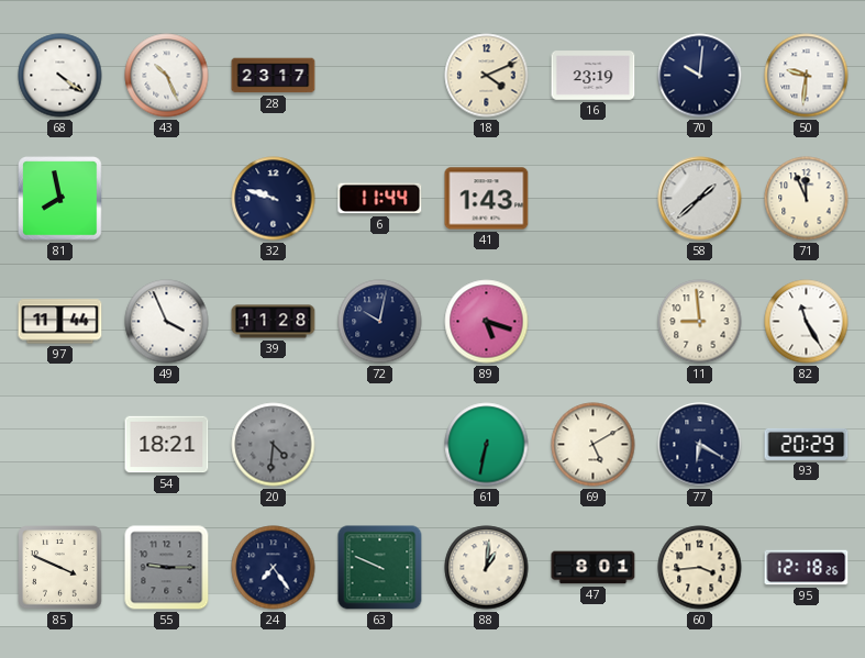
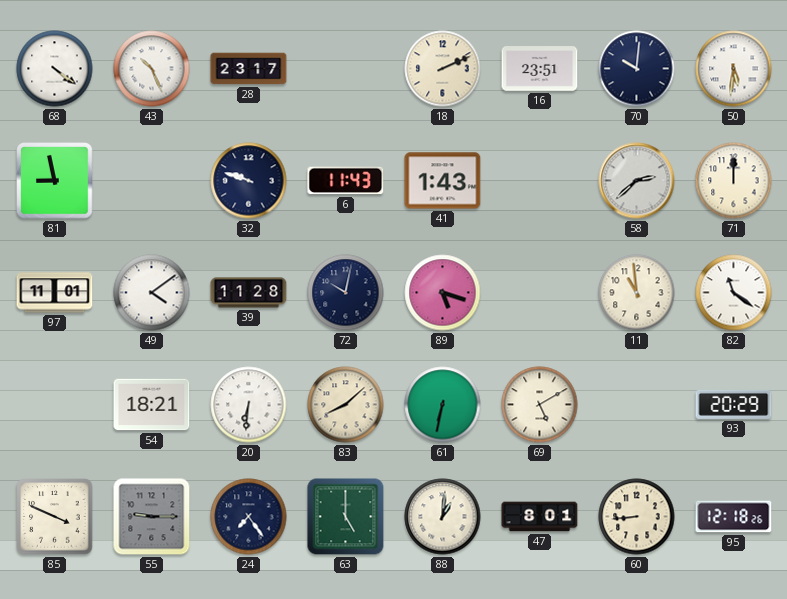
18: 4:11 -> 2:11 (443, 69)
16: 23:19 -> 23:51 (540, 69)
50: 9:31 -> 5:31 (734, 69)
81: 7:58 -> 8:58 (55, 181)
6: 11:44 -> 11:43 (346, 181)
58: 1:38 -> 2:38 (637, 181)
71: 11:56 -> 12:00 (734, 181)
97: 11:44 -> 11:01 (55, 293)
49: 3:56 -> 4:09 (152, 293)
11: 8:59 -> 10:59 (637, 293)
82: 11:25 -> 11:21 (734, 293)
20: 4:31 -> 6:31 (249, 405)
20 dial: grey -> white (249, 405)
83: none -> 8:08 (346, 405)
77: 6:20 -> none (700, 445)
63: 9:49 -> 5:00 (346, 517)
60: 3:44 -> 8:44 (637, 517)
